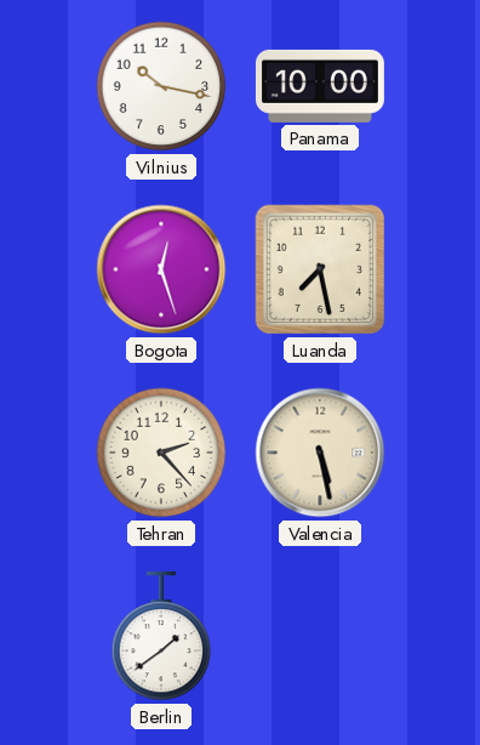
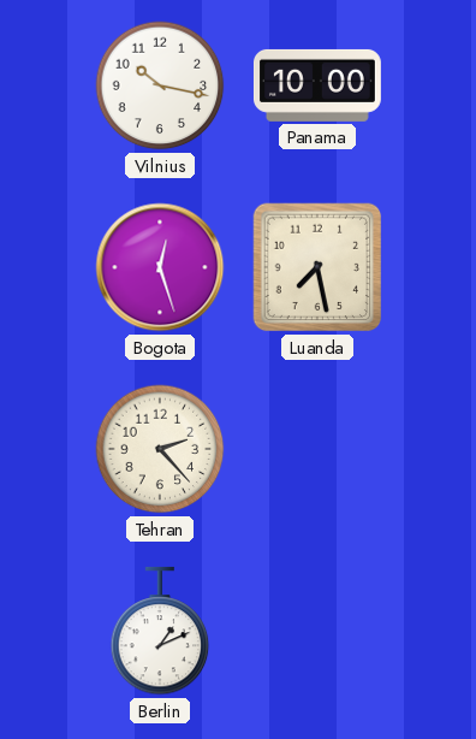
Valencia: 5:28 -> none (320, 453)
Berlin: 1:39 -> 1:11 (160, 631)
